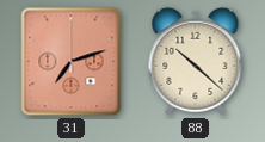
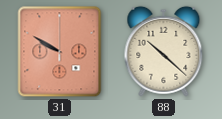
31: 7:12 -> 9:50 (60, 52)
